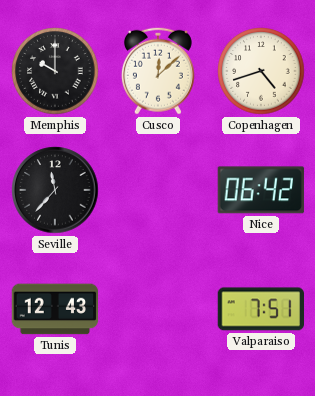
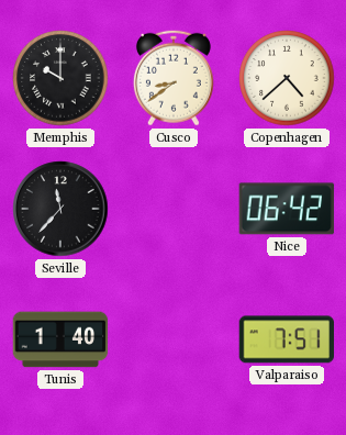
Cusco: 12:08 -> 8:39 (174, 78)
Copenhagen: 4:42 -> 4:38 (287, 78)
Tunis: 12:43 -> 1:40 (60, 339)
